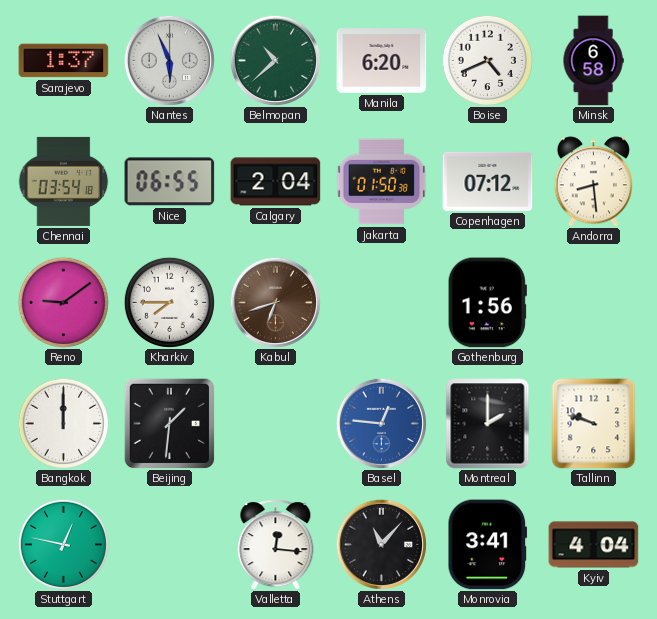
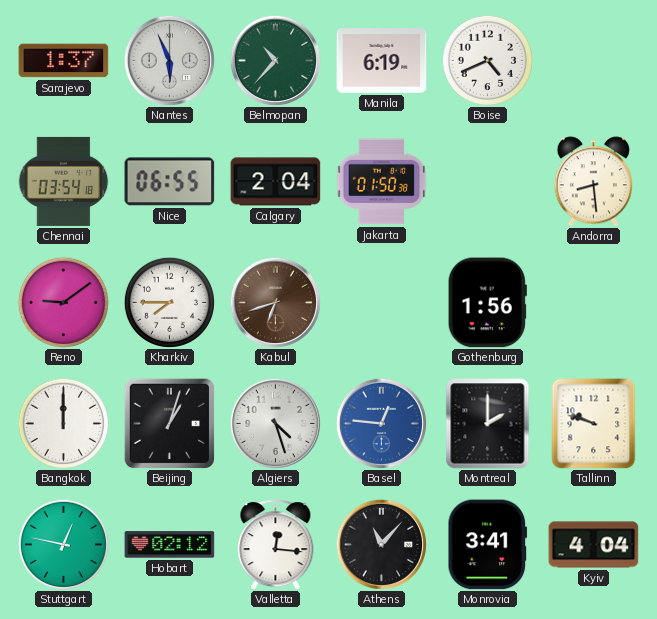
Belmopan: 10:38 -> 10:37 (275, 60)
Manila: 6:20 -> 6:19 (382, 61)
Minsk: 6:58 -> none (593, 61)
Copenhagen: 07:12 -> none (488, 181)
Beijing: 1:31 -> 1:03 (169, 423)
Algiers: none -> 4:27 (275, 423)
Hobart: none -> 02:12 (170, 545)
